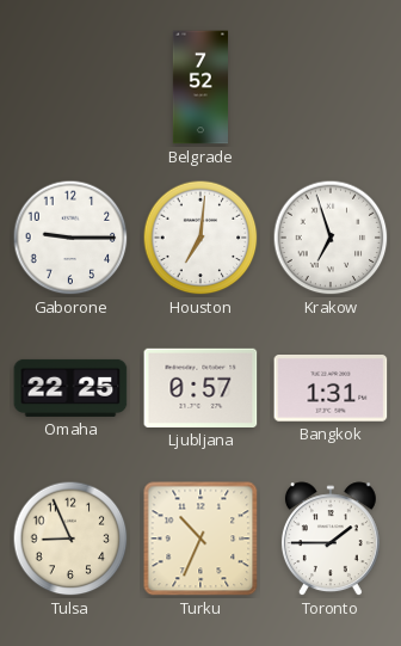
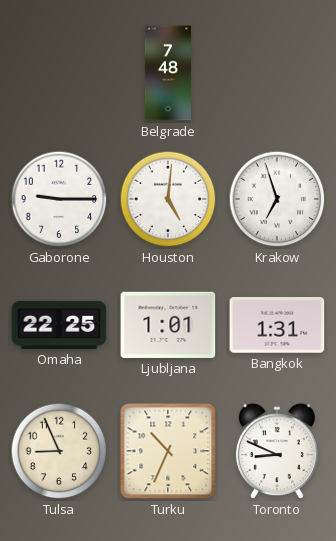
Belgrade: 7:52 -> 7:48 (167, 73)
Houston: 7:01 -> 5:01 (168, 199)
Ljubljana: 0:57 -> 1:01 (168, 325)
Toronto: 1:45 -> 8:49 (277, 452)
